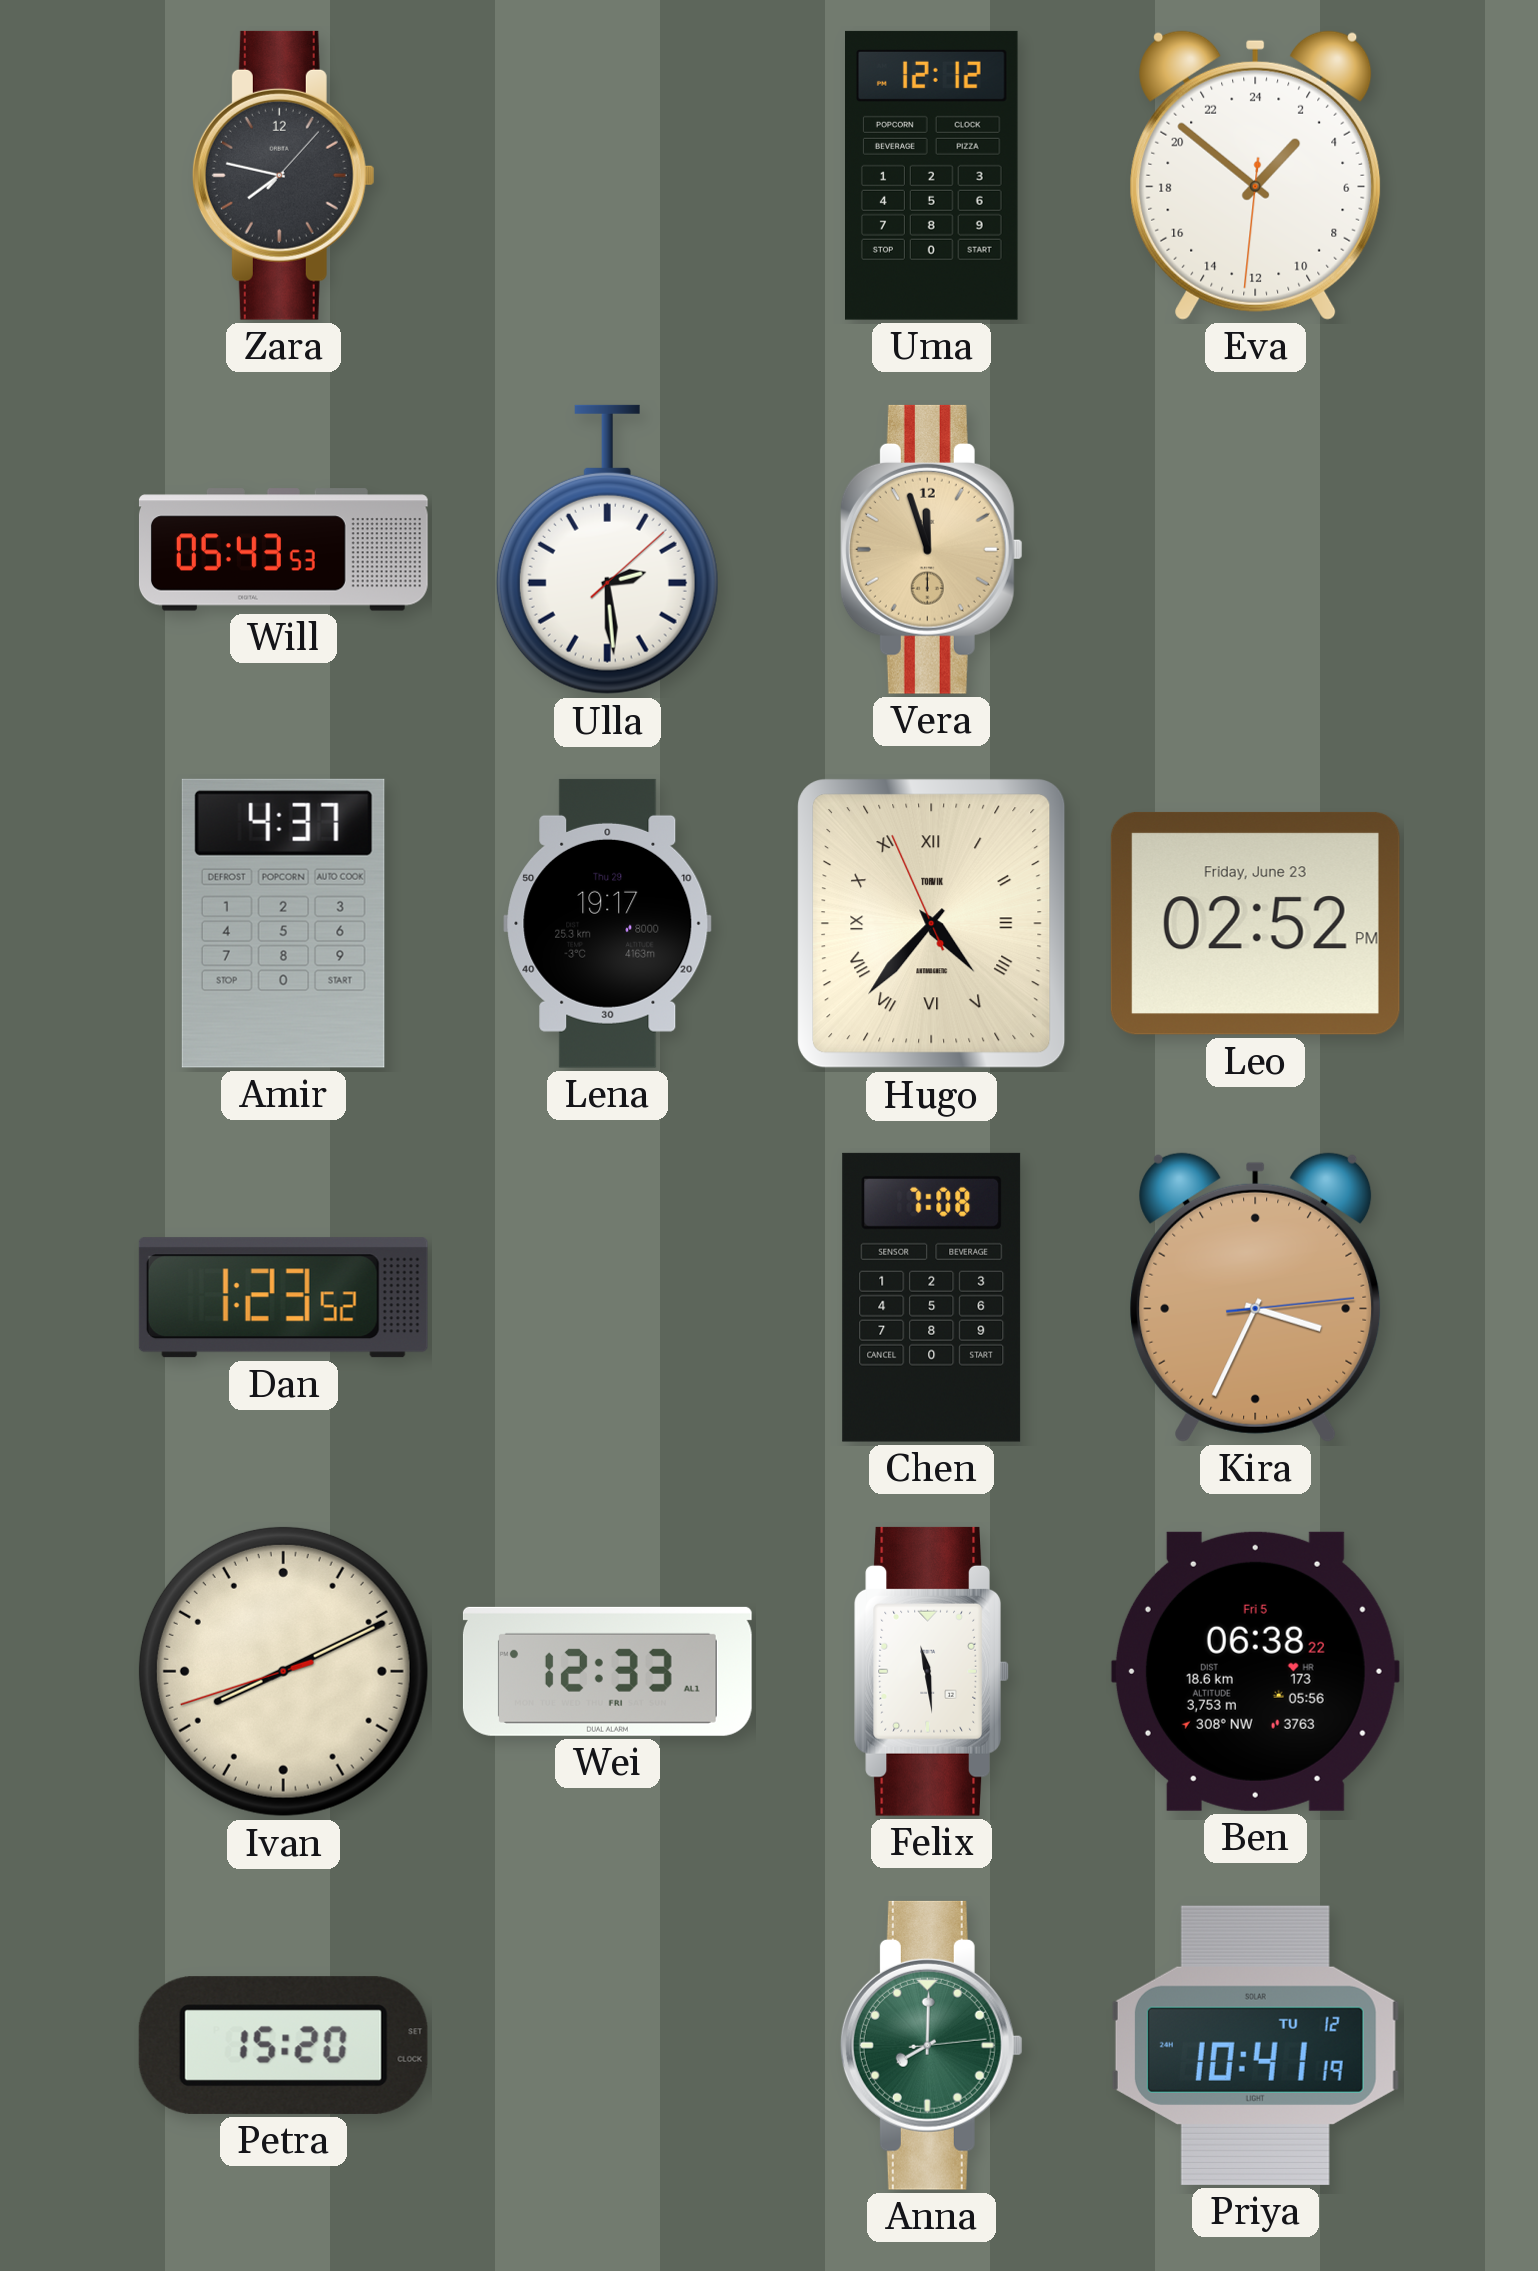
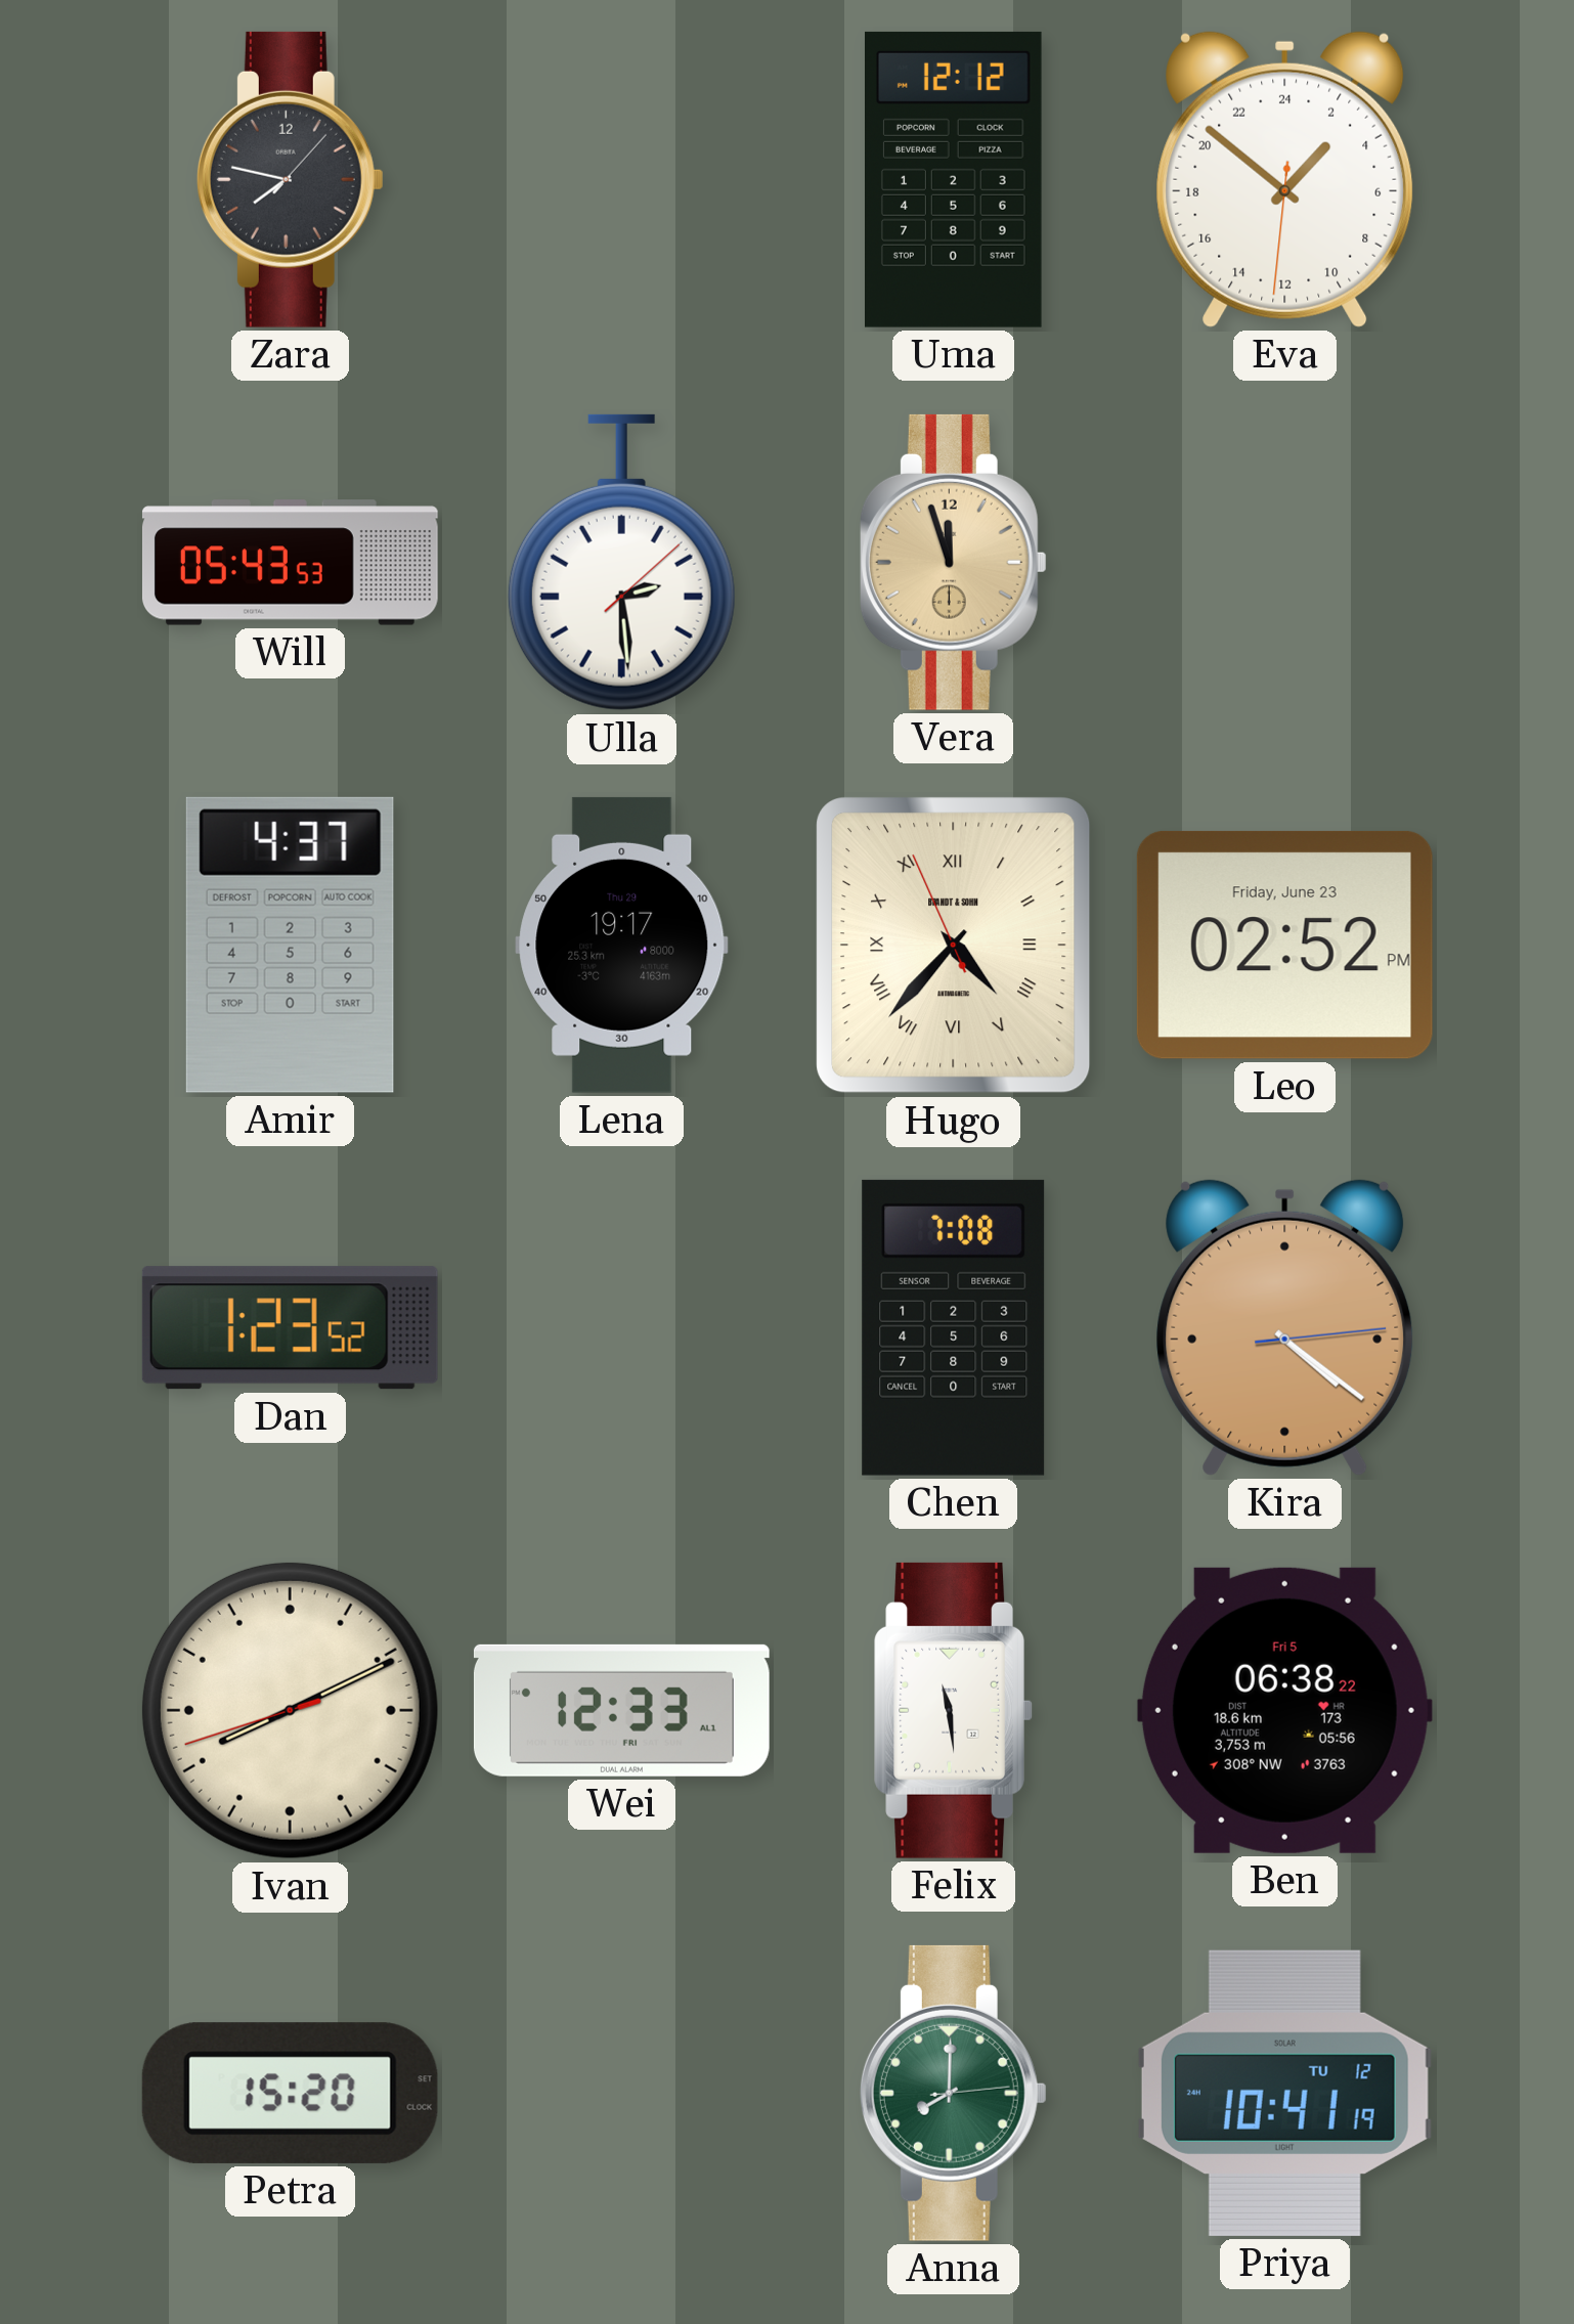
Hugo brand: TORVIK -> BRANDT & SOHN (954, 946)
Kira: 3:34 -> 4:21 (1285, 1327)
